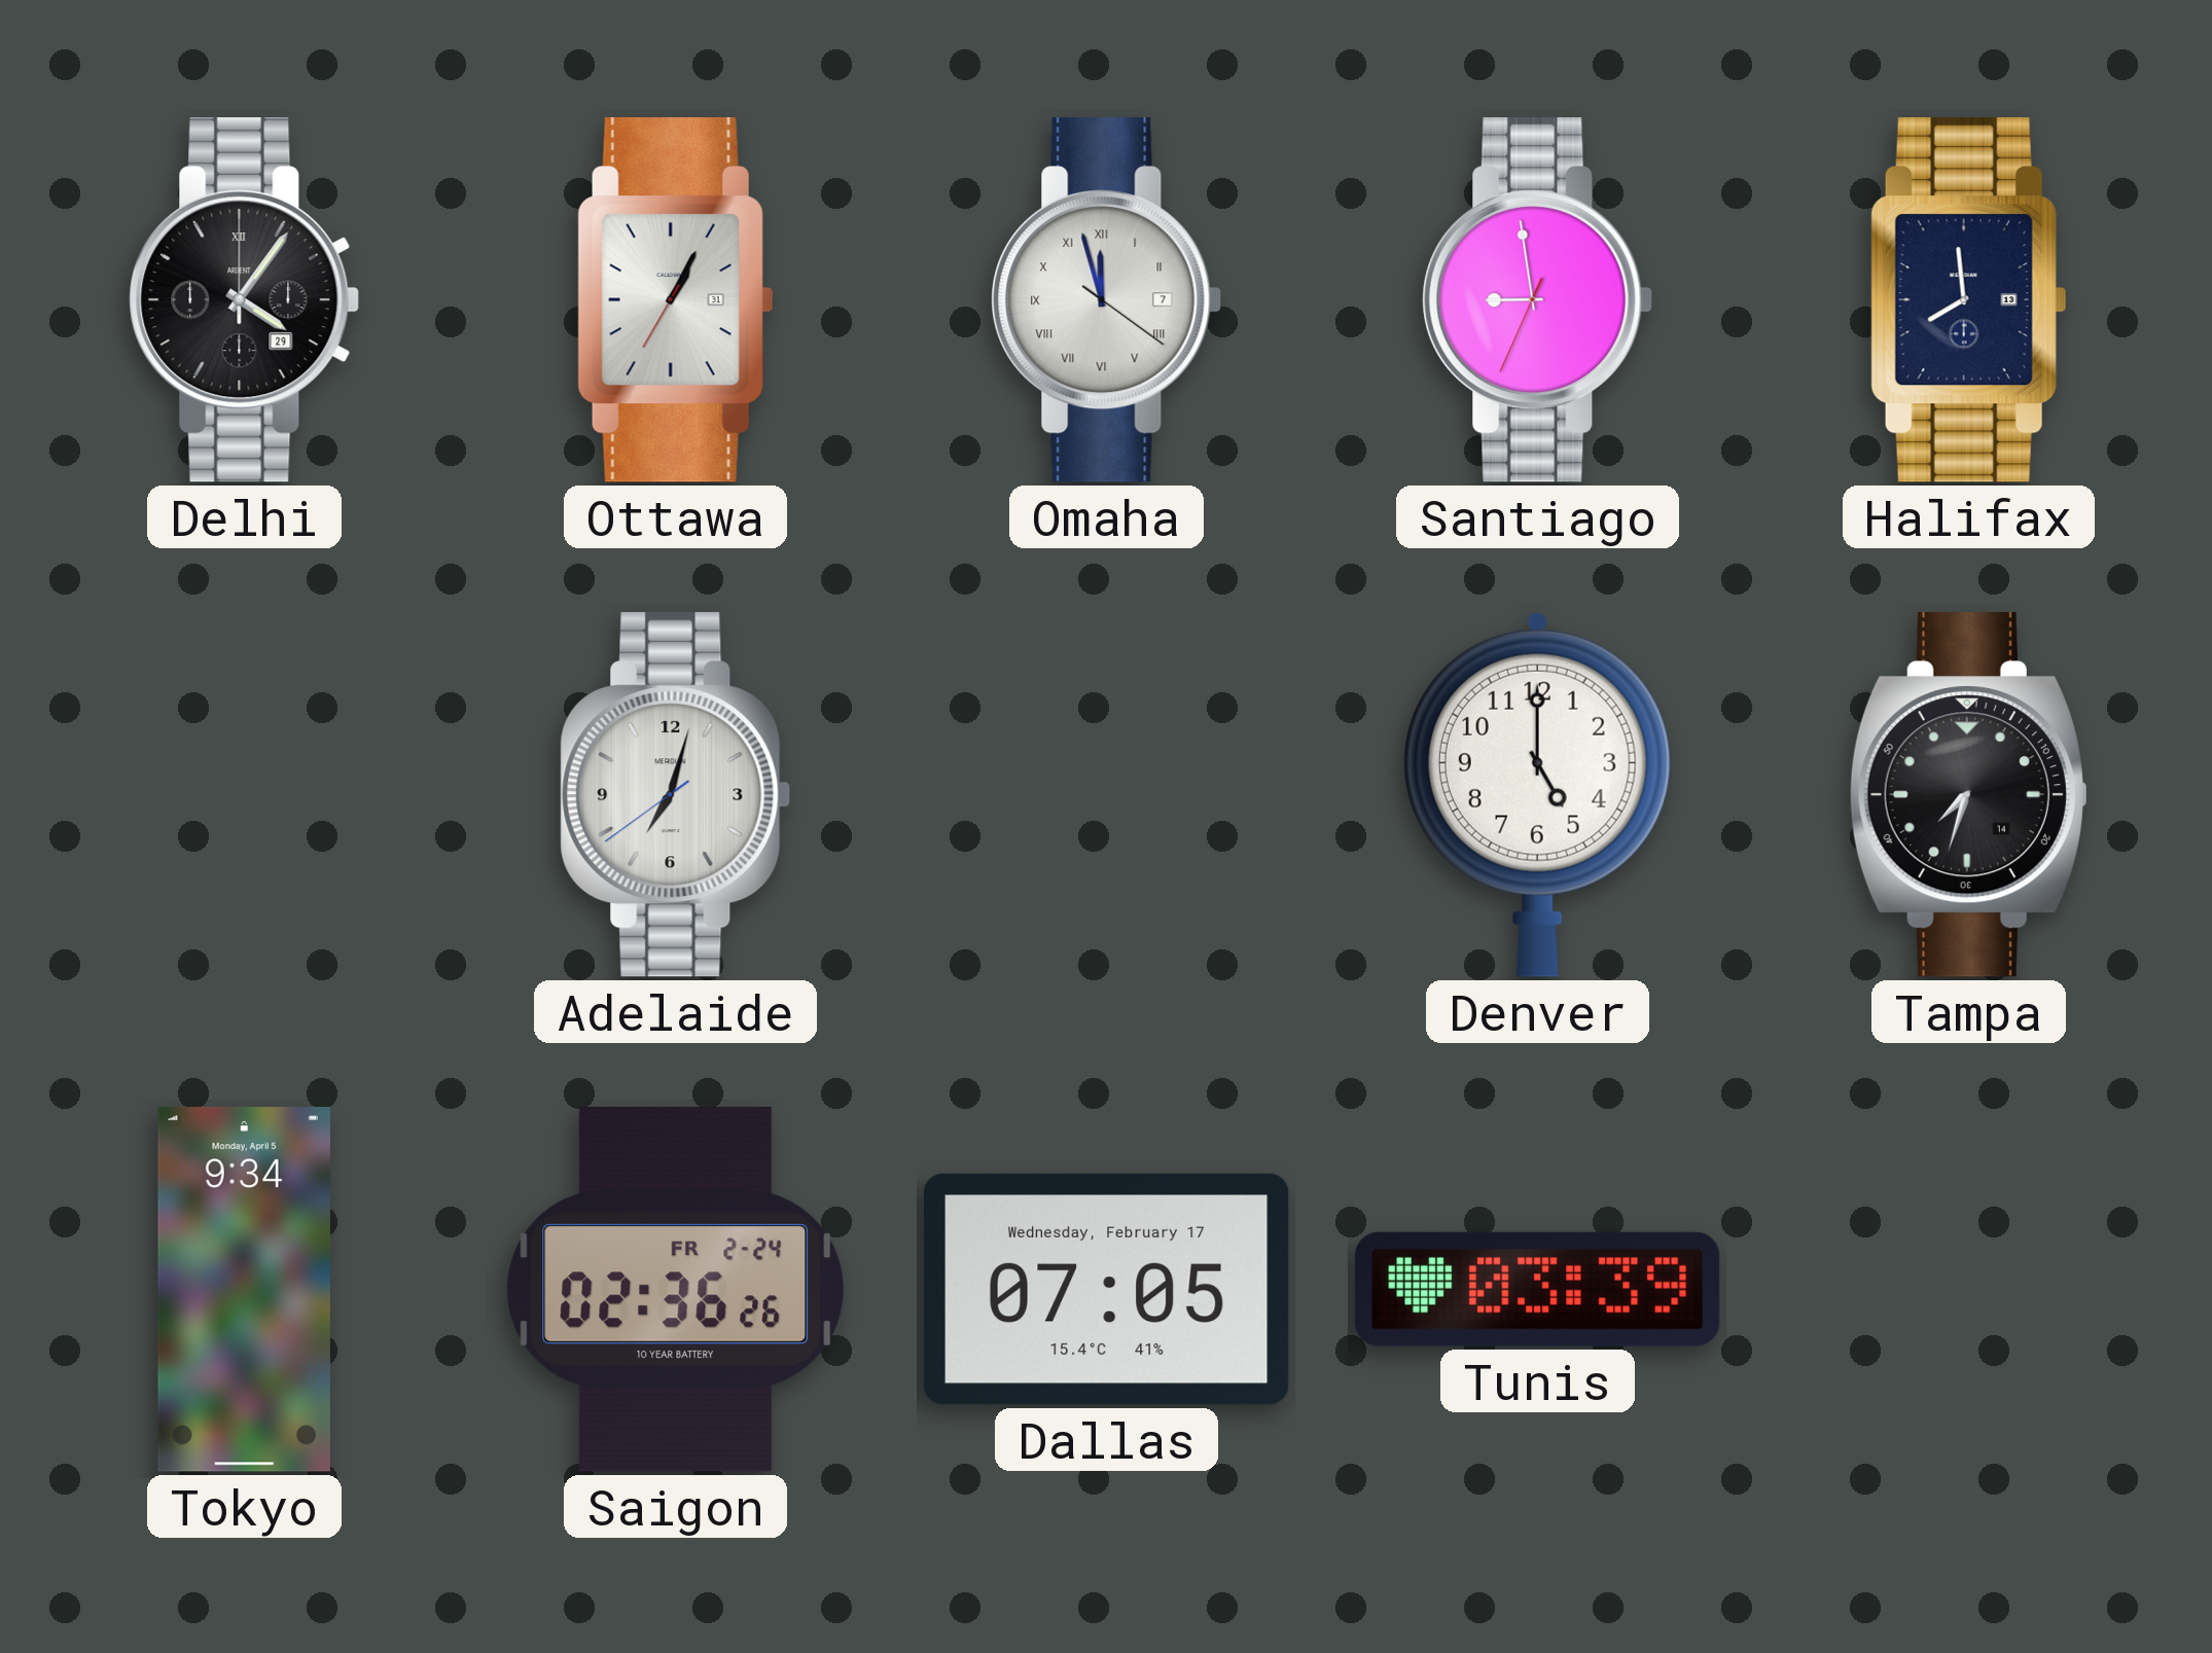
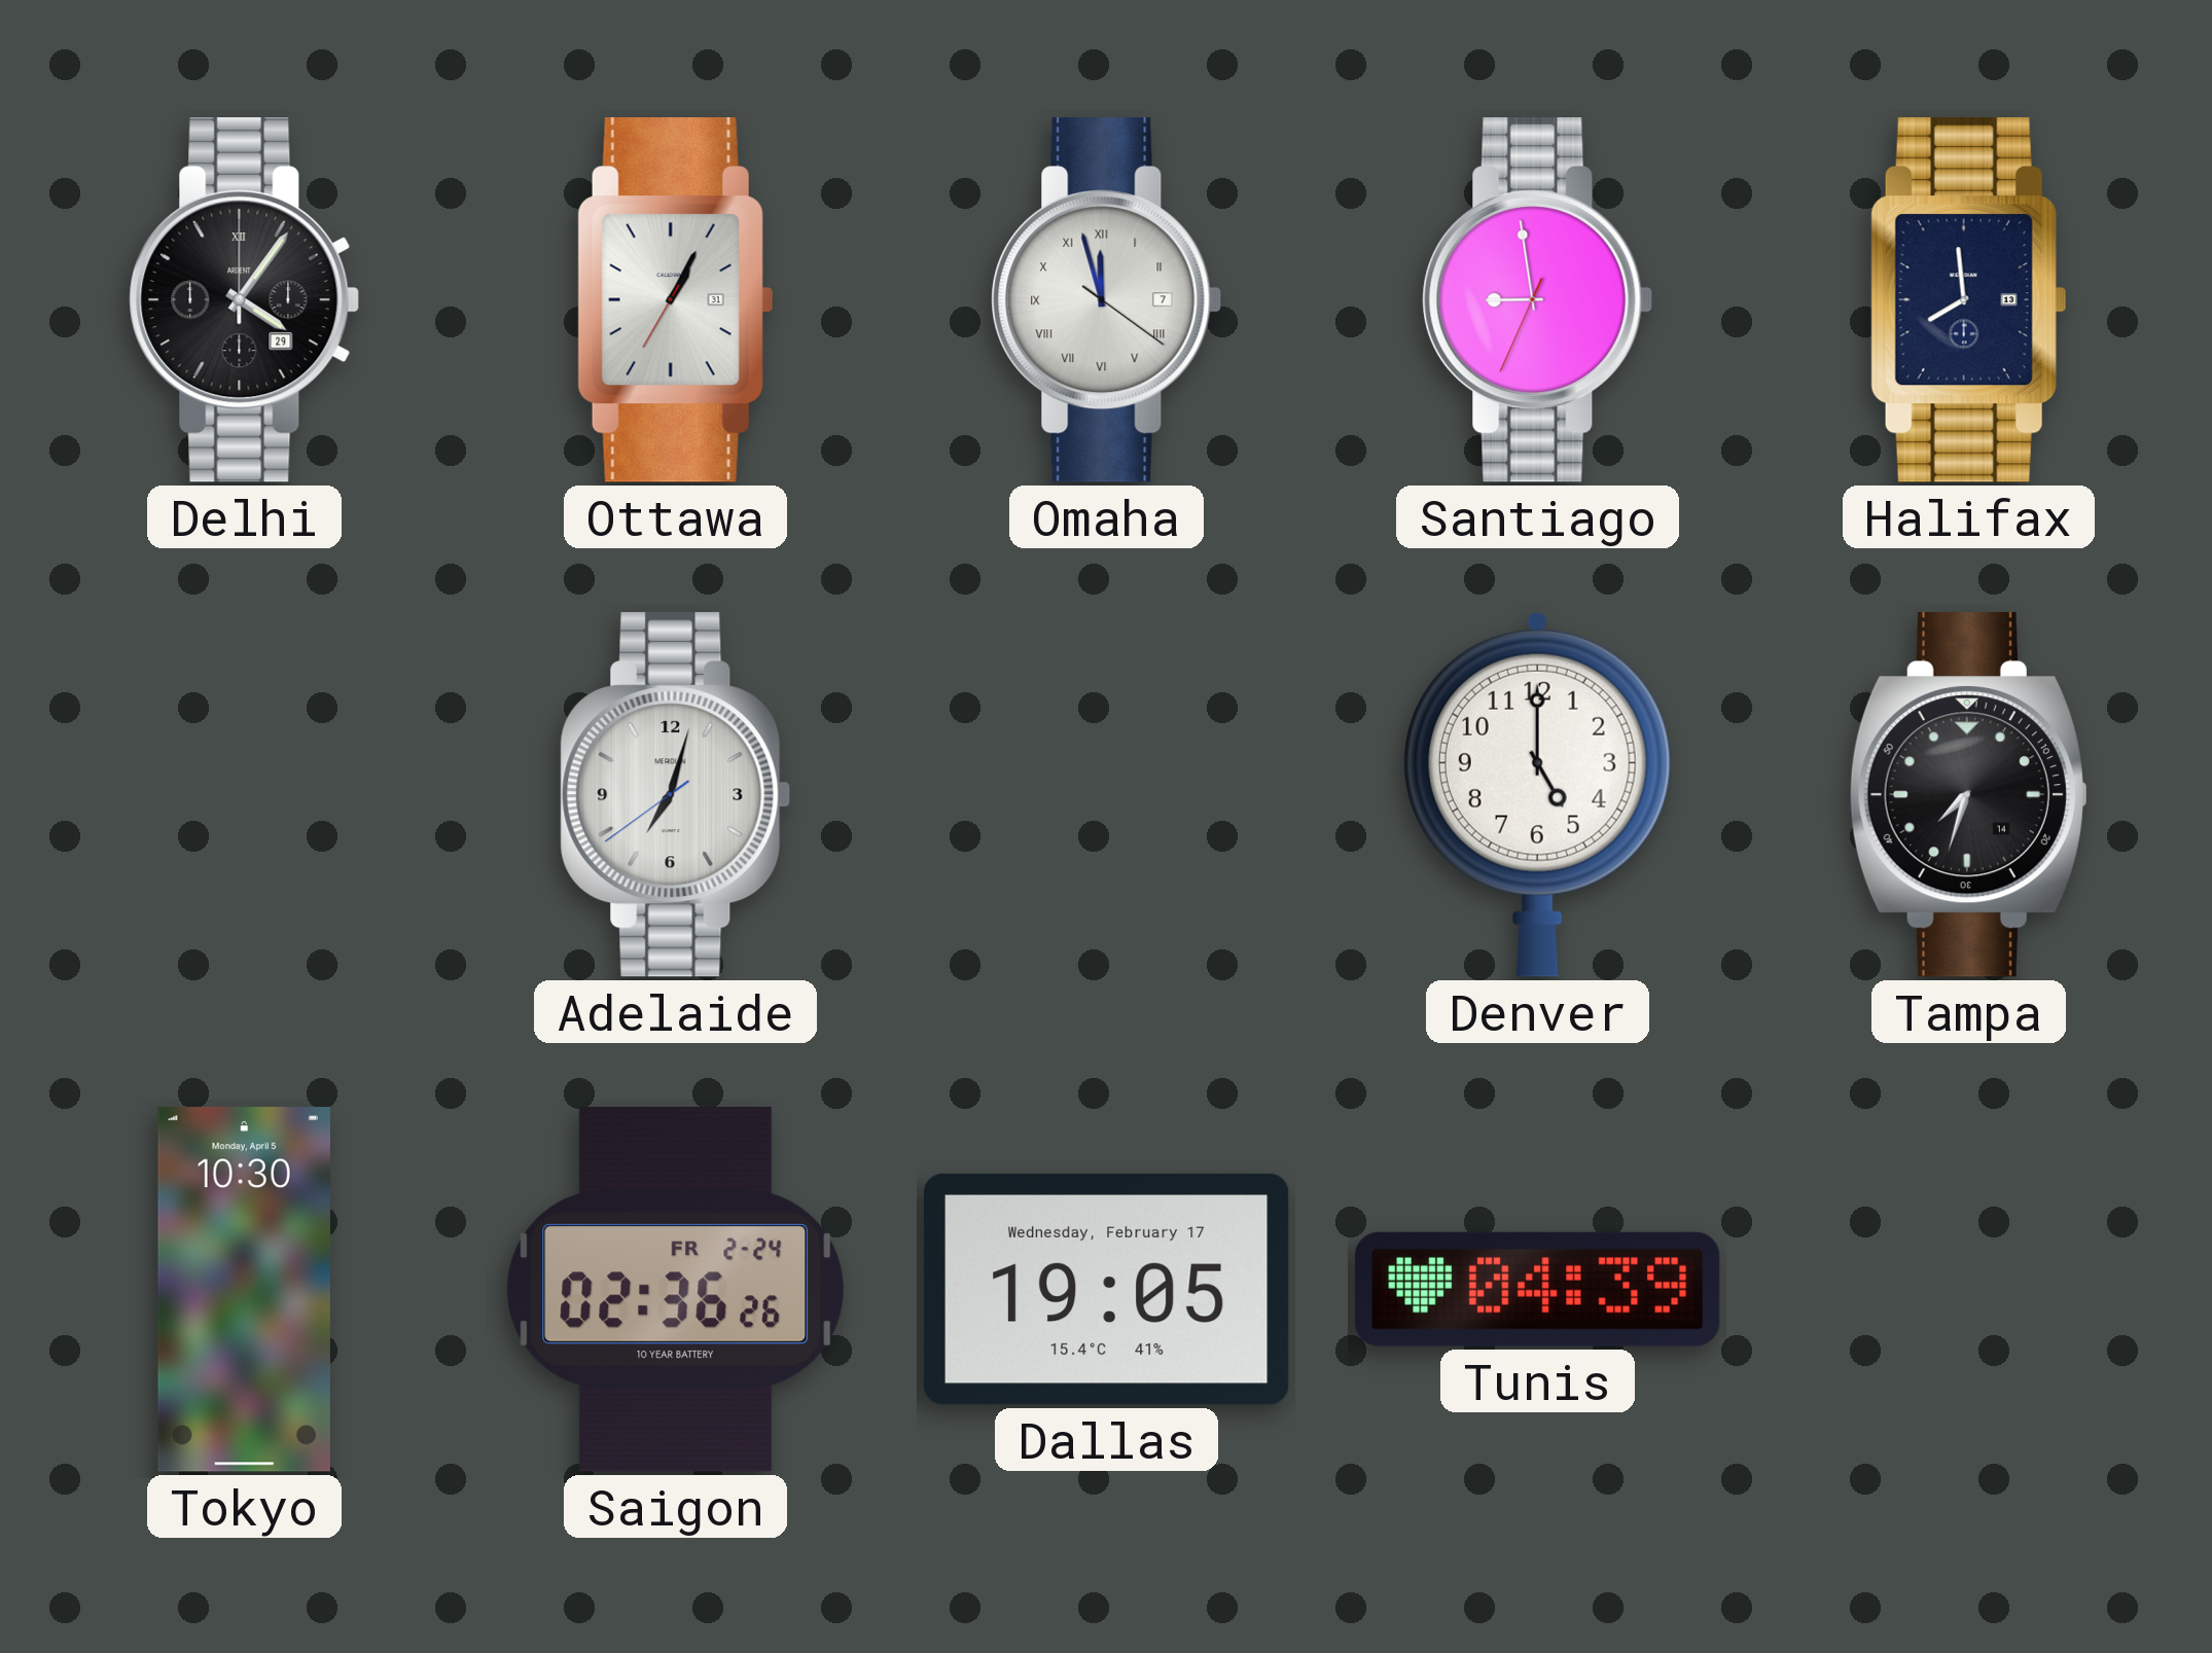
Tokyo: 9:34 -> 10:30 (244, 1290)
Dallas: 07:05 -> 19:05 (1106, 1289)
Tunis: 03:39 -> 04:39 (1537, 1289)
